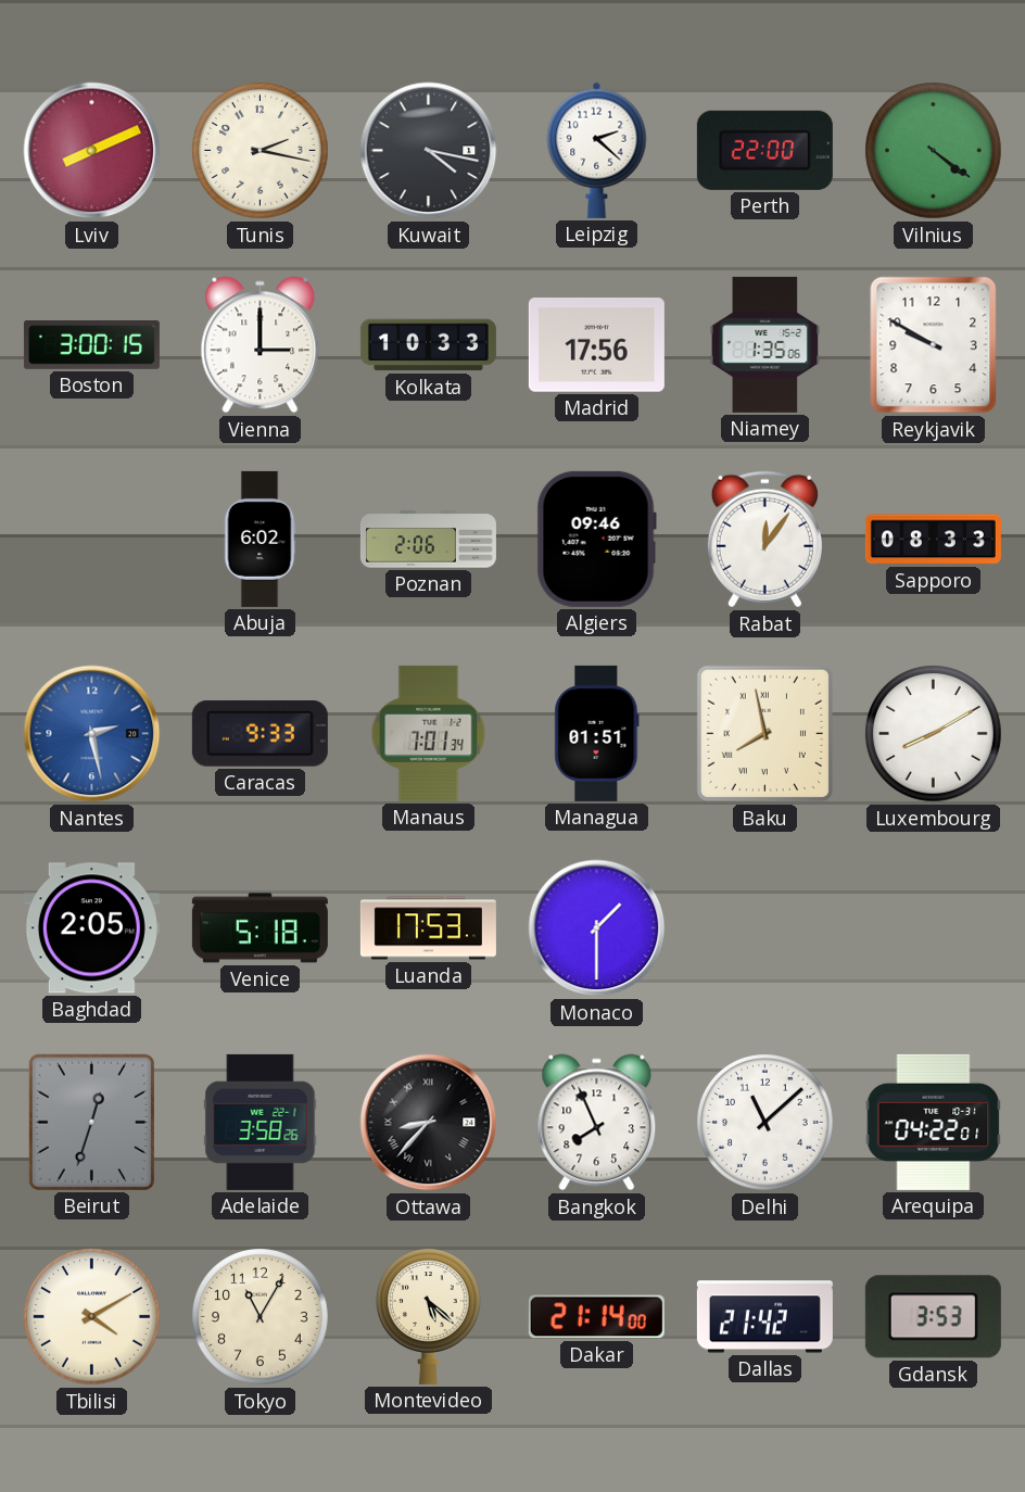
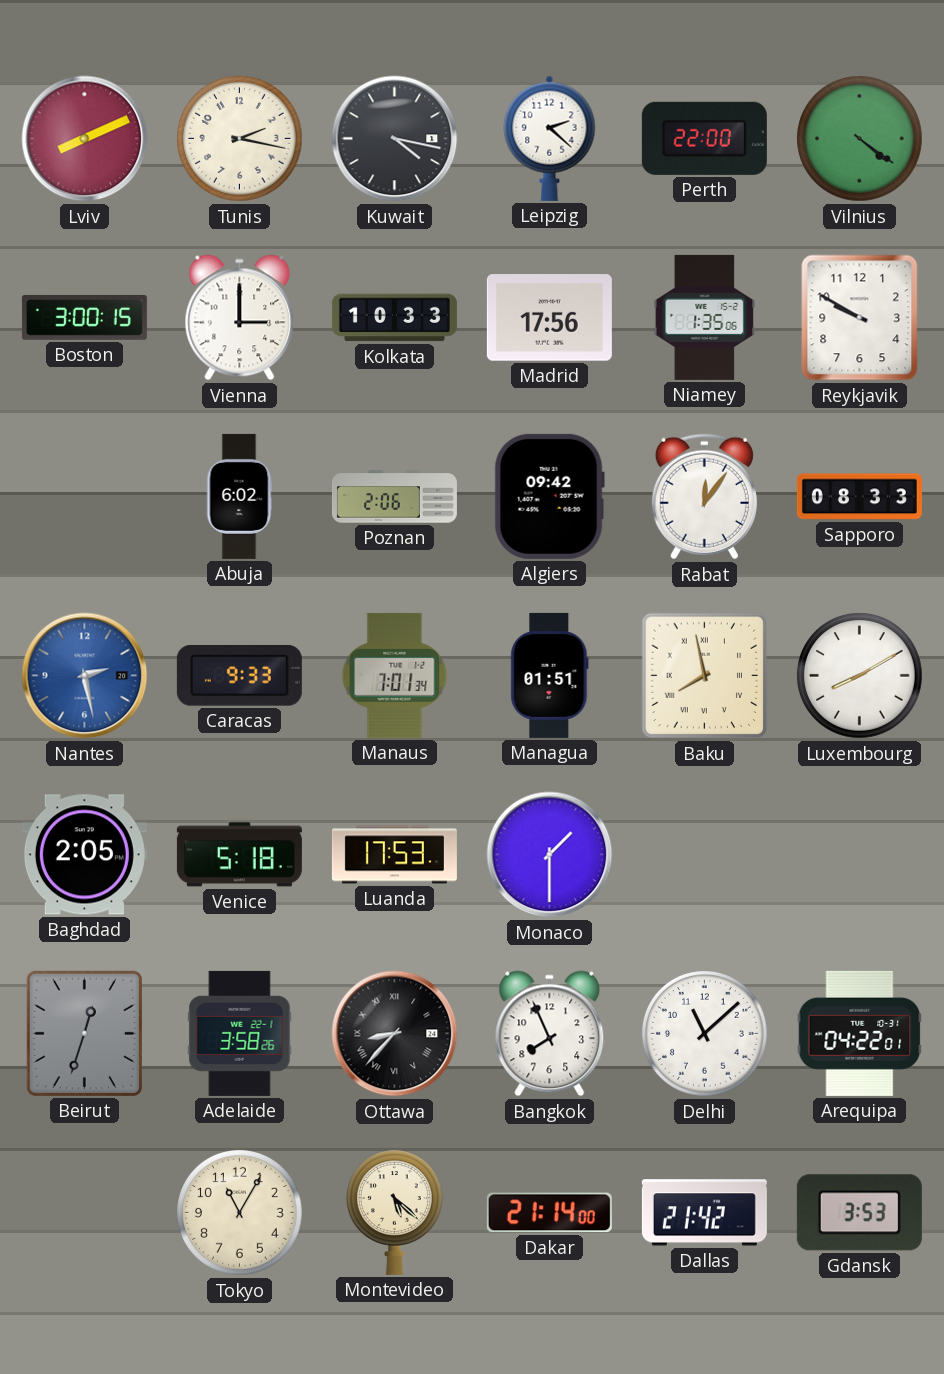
Algiers: 09:46 -> 09:42 (549, 496)
Tbilisi: 4:10 -> none (92, 1317)
